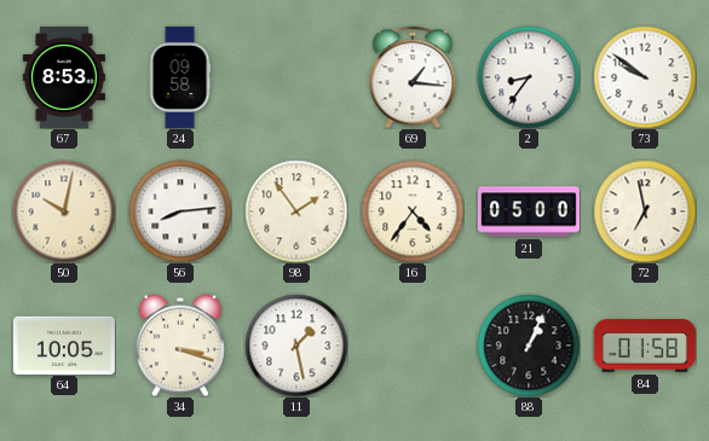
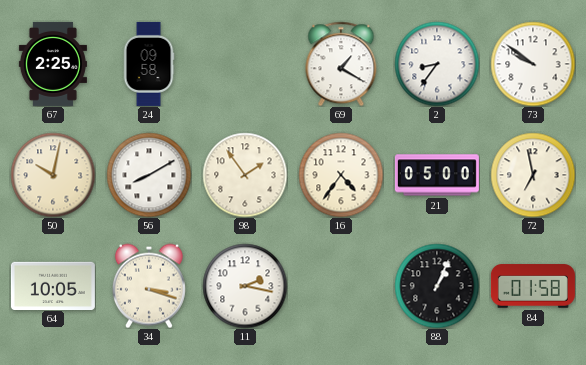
67: 8:53 -> 2:25 (53, 64)
69: 1:16 -> 1:20 (341, 64)
56: 8:14 -> 8:10 (149, 175)
11: 1:28 -> 2:17 (245, 286)
